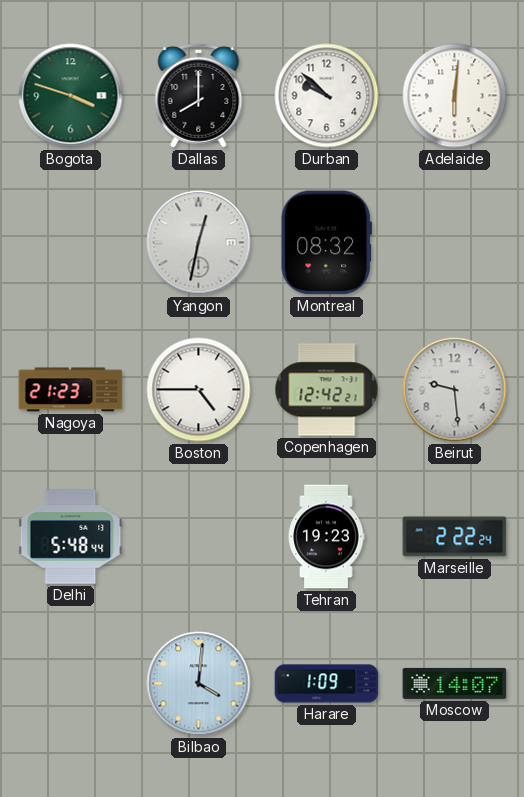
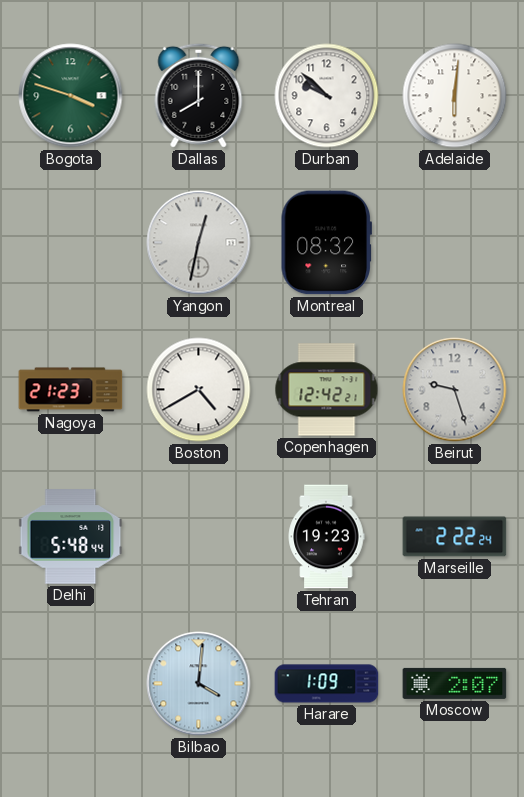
Boston: 4:45 -> 4:40 (199, 390)
Beirut: 9:29 -> 9:27 (455, 390)
Moscow: 14:07 -> 2:07 (455, 683)
